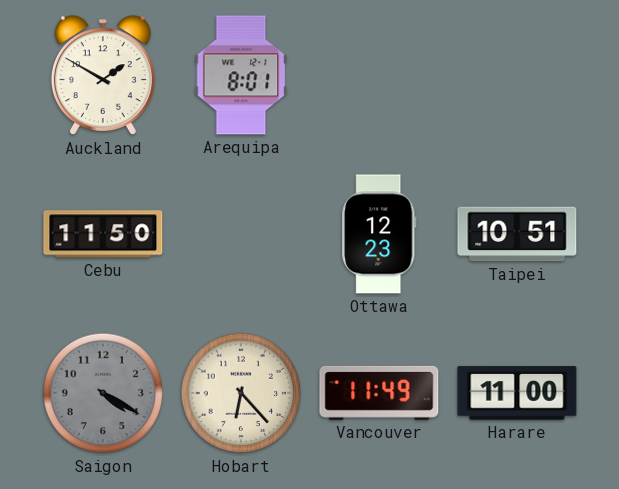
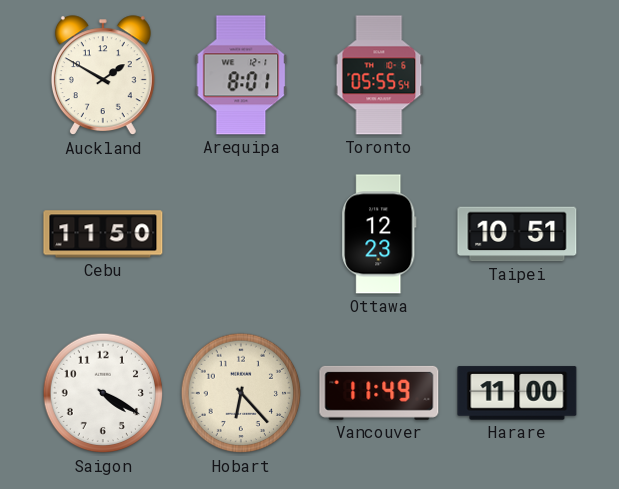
Toronto: none -> 05:55 (379, 75)
Saigon dial: grey -> white (103, 393)
